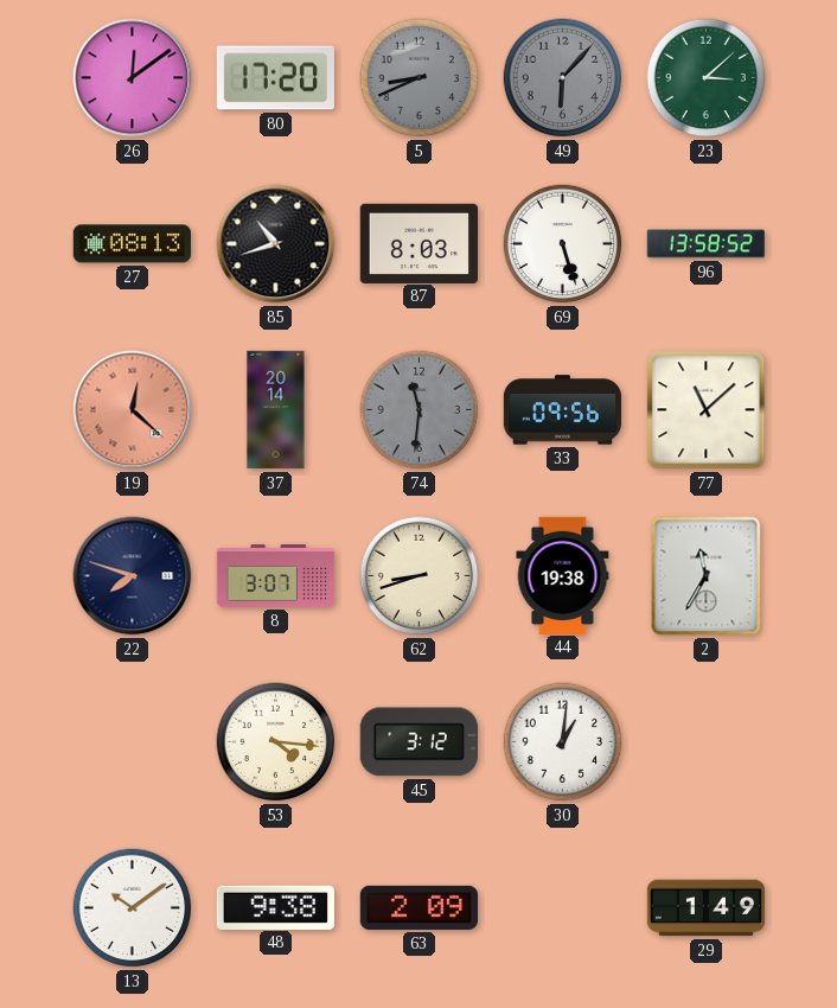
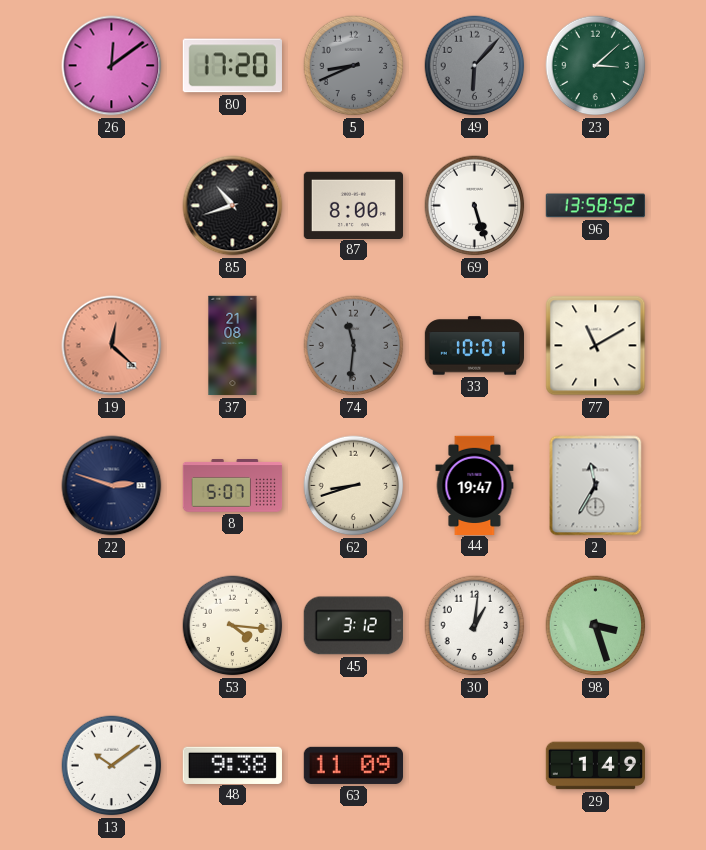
27: 08:13 -> none (132, 244)
87: 8:03 -> 8:00 (353, 205)
37: 20:14 -> 21:08 (233, 346)
33: 09:56 -> 10:01 (474, 346)
77: 11:08 -> 11:10 (596, 346)
22: 7:48 -> 2:48 (112, 486)
8: 3:07 -> 5:07 (233, 486)
44: 19:38 -> 19:47 (475, 485)
98: none -> 3:27 (596, 626)
63: 2:09 -> 11:09 (353, 765)
